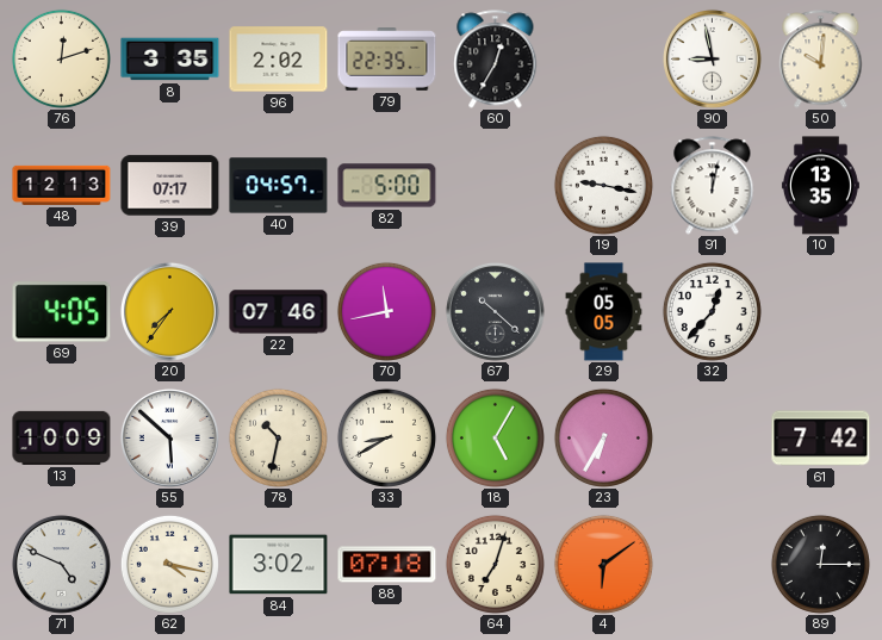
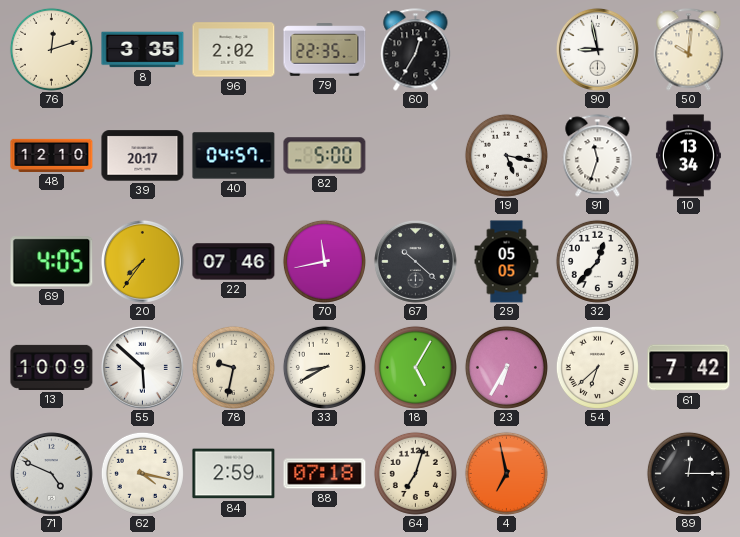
48: 12:13 -> 12:10 (52, 155)
39: 07:17 -> 20:17 (143, 156)
19: 9:17 -> 5:17 (506, 155)
91: 12:02 -> 11:33 (598, 156)
10: 13:35 -> 13:34 (688, 156)
78: 10:32 -> 9:32 (233, 367)
54: none -> 6:38 (597, 367)
84: 3:02 -> 2:59 (234, 474)
4: 6:09 -> 6:58 (506, 473)
